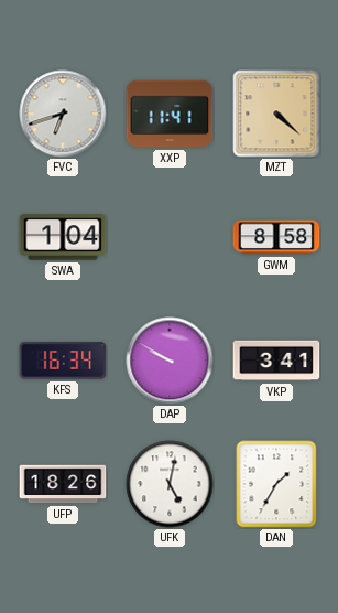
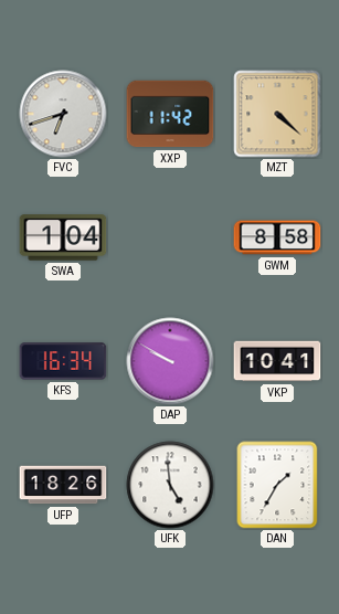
XXP: 11:41 -> 11:42 (170, 114)
VKP: 3:41 -> 10:41 (277, 361)
UFK: 5:02 -> 4:59 (170, 485)
